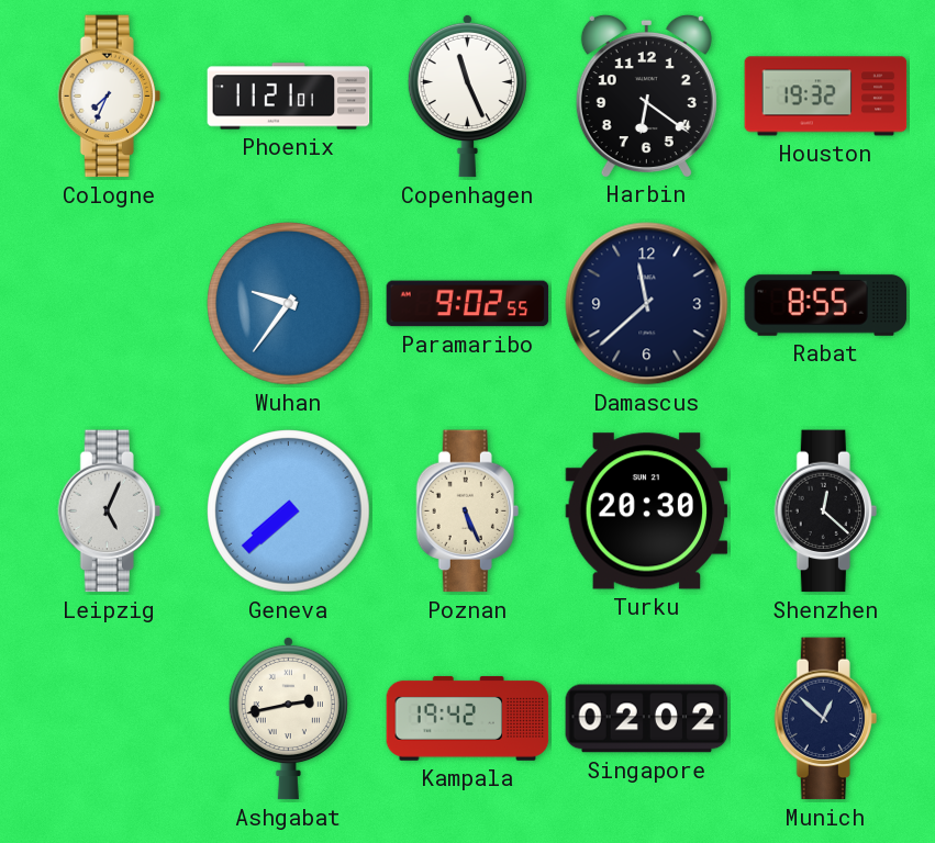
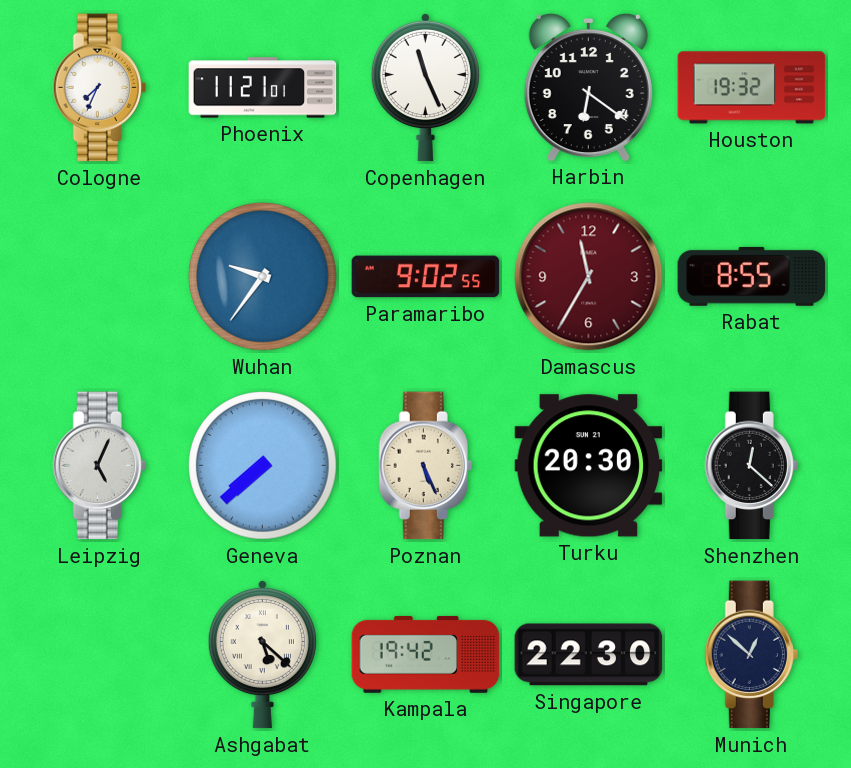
Damascus: 11:38 -> 11:35 (589, 277)
Damascus dial: navy -> burgundy (589, 277)
Ashgabat: 2:43 -> 5:22 (262, 654)
Singapore: 02:02 -> 22:30 (589, 655)
